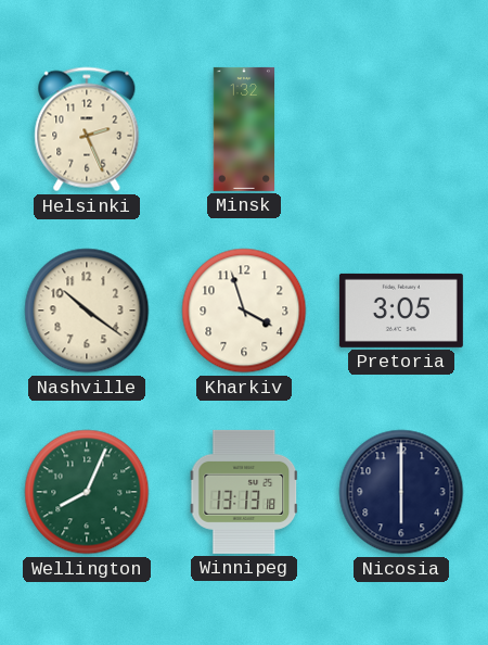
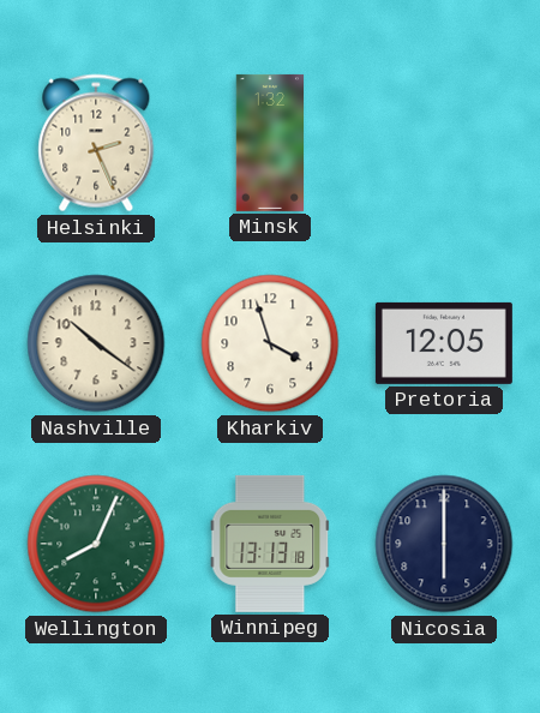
Pretoria: 3:05 -> 12:05 (444, 343)
